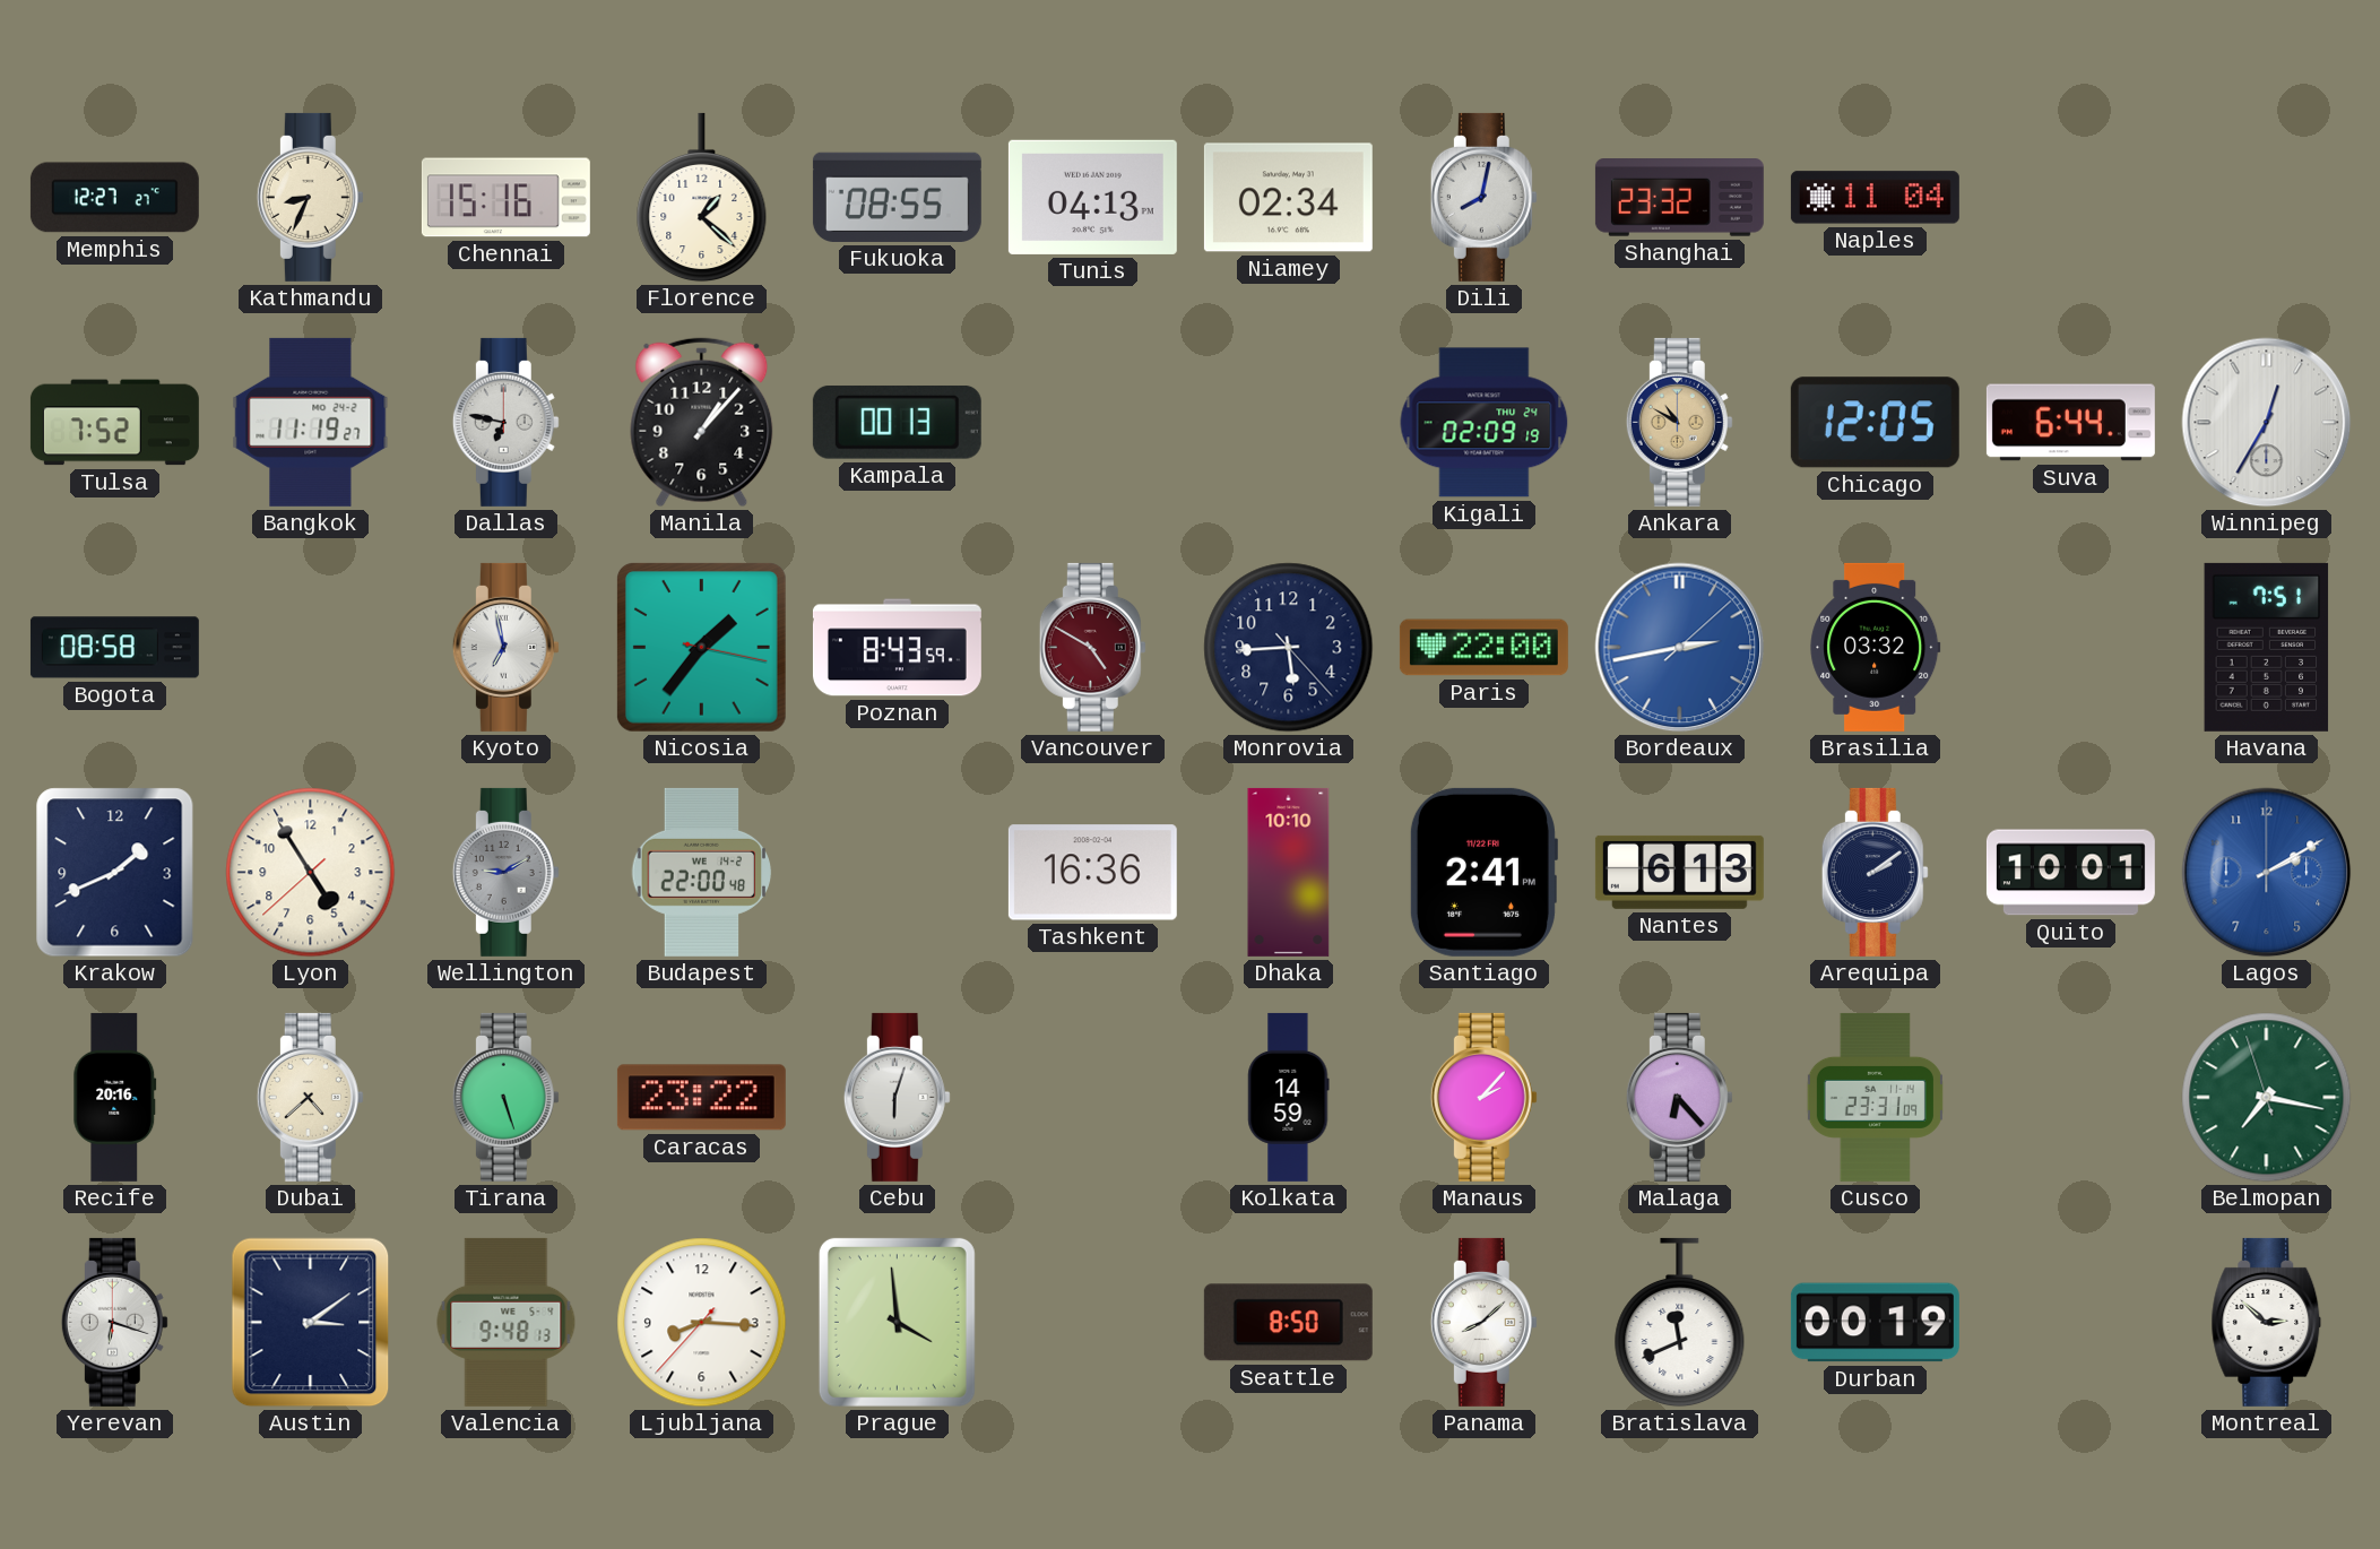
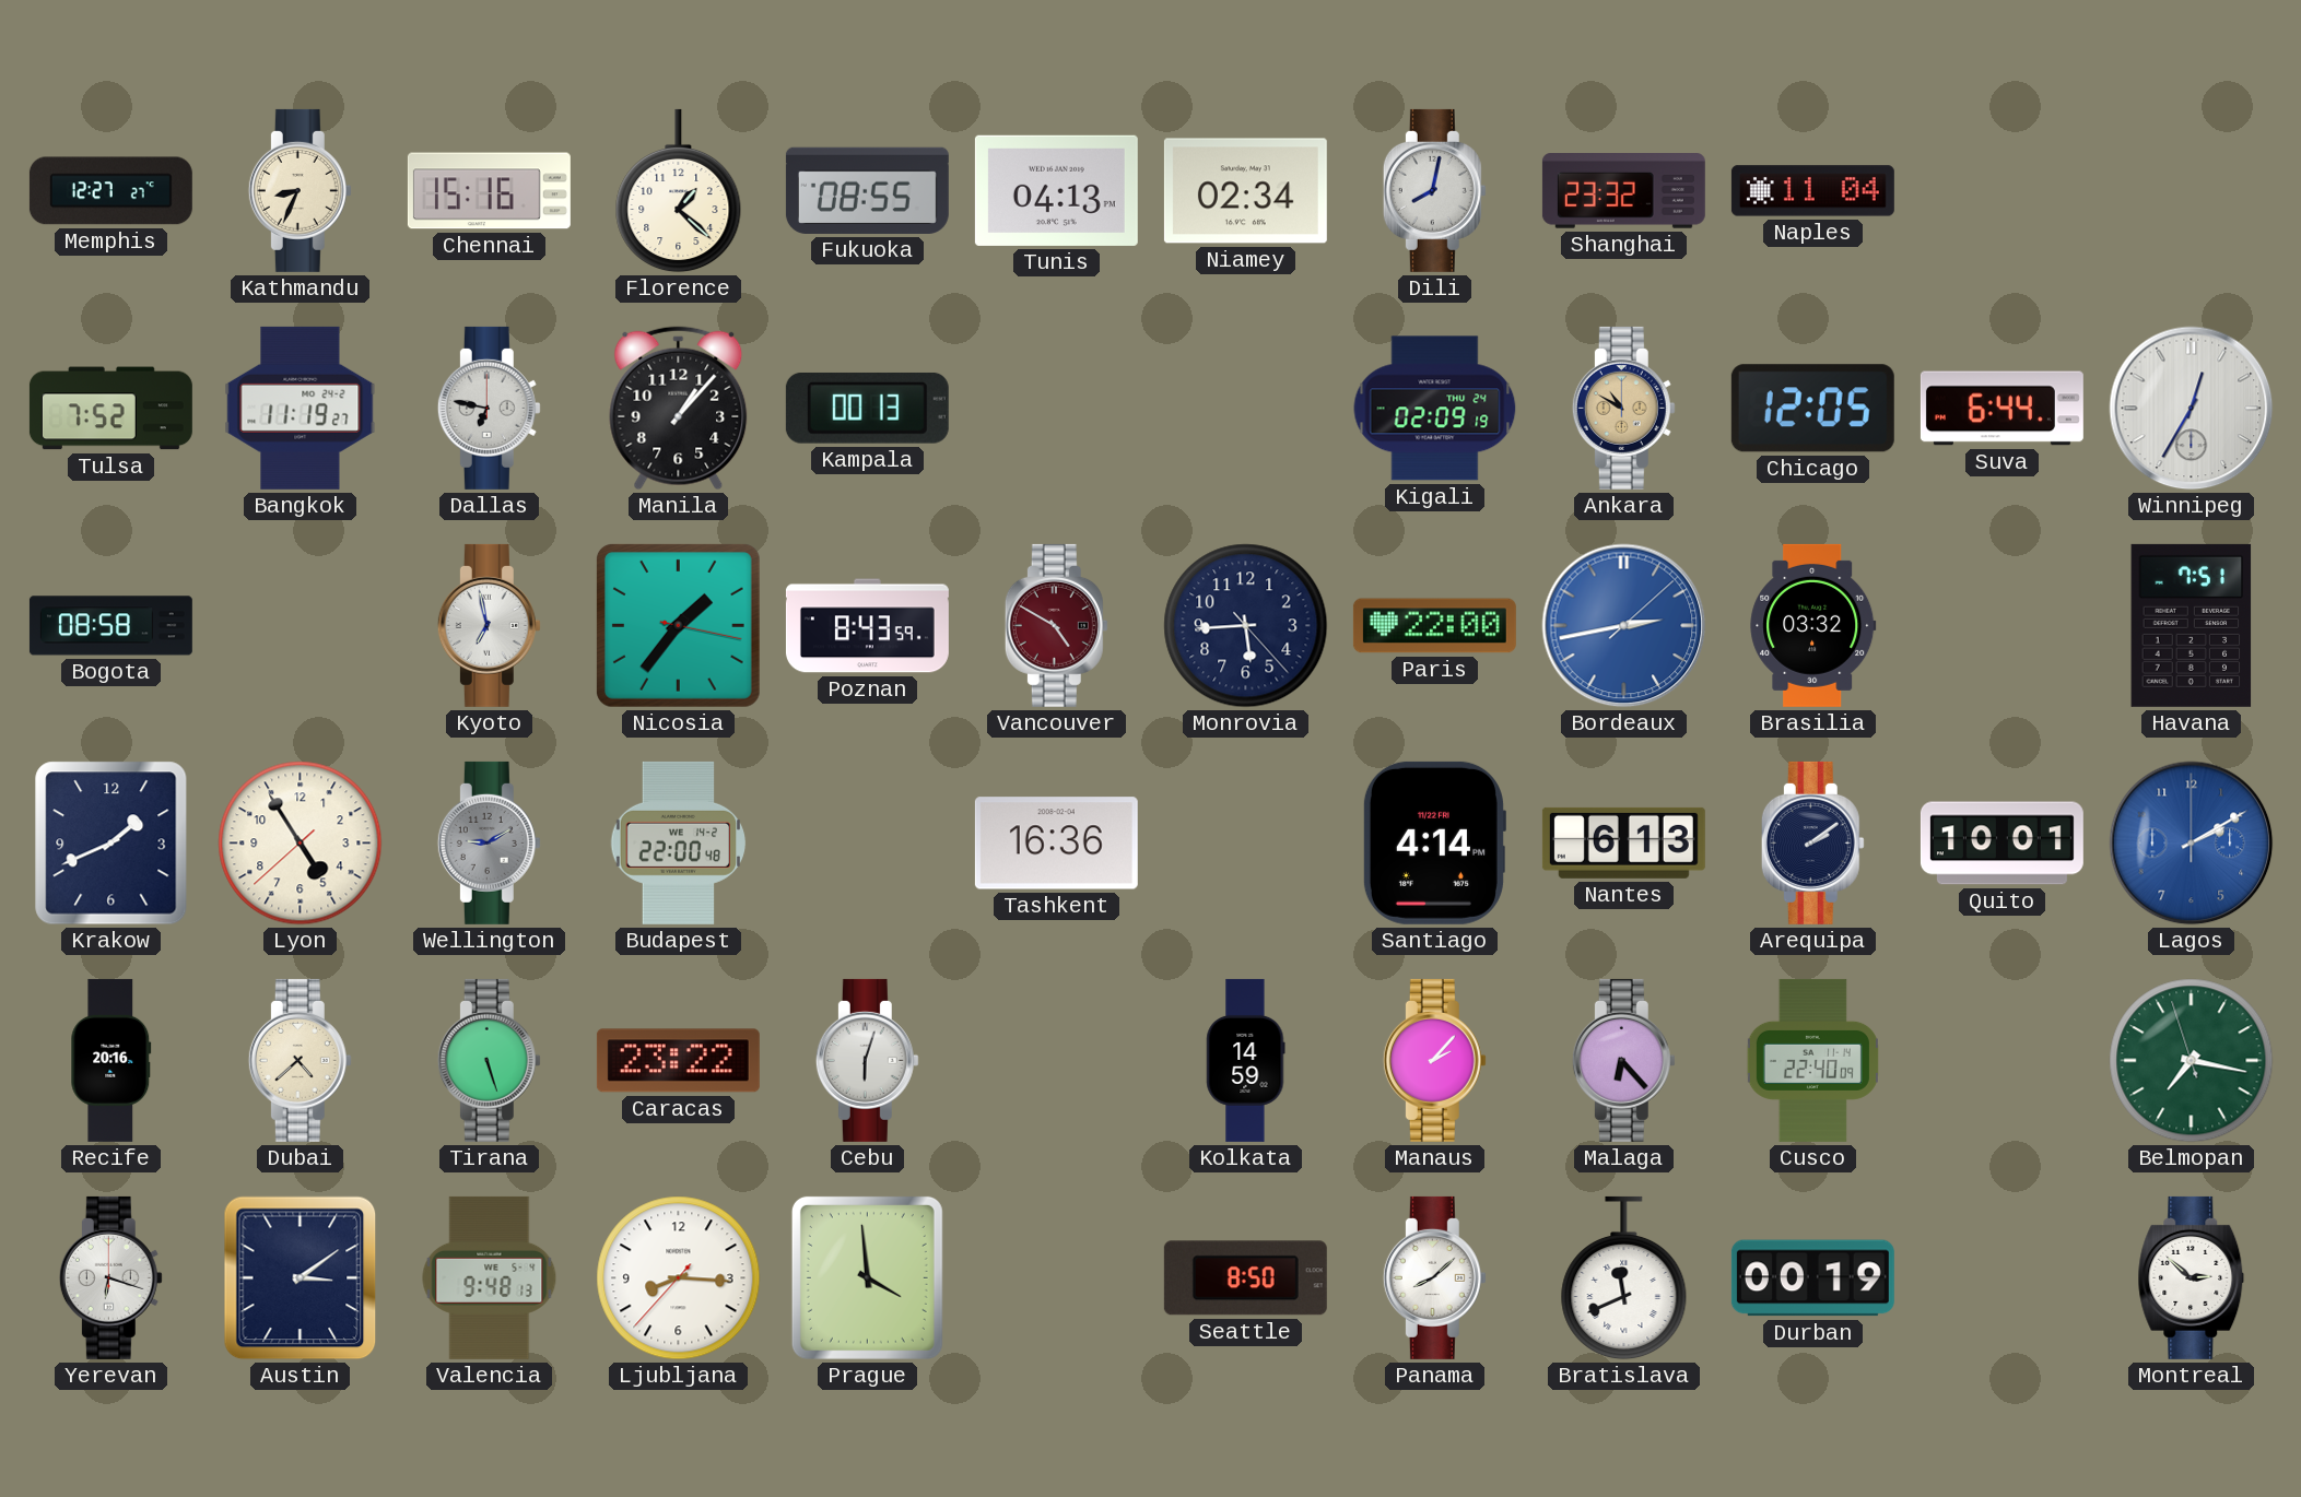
Dhaka: 10:10 -> none (1289, 872)
Santiago: 2:41 -> 4:14 (1434, 842)
Cusco: 23:31 -> 22:40 (1812, 1060)
